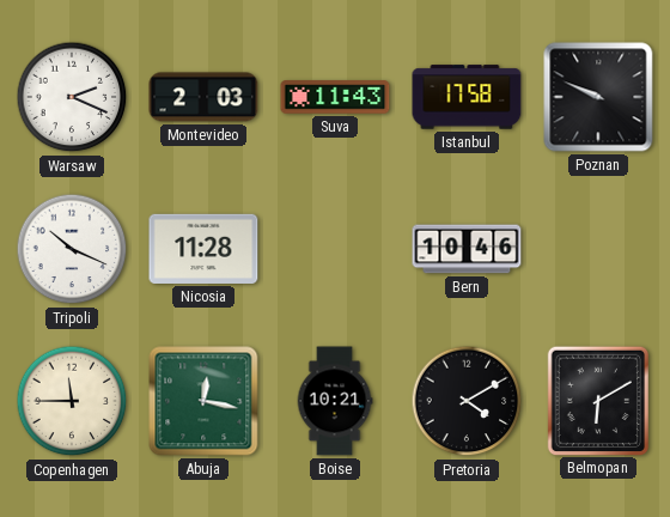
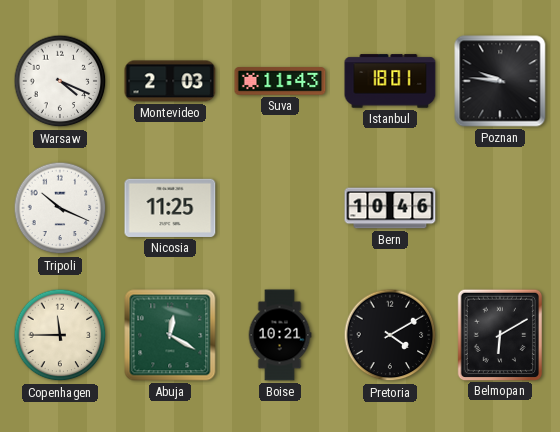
Warsaw: 2:19 -> 4:19 (60, 81)
Istanbul: 17:58 -> 18:01 (390, 81)
Poznan: 9:49 -> 9:46 (500, 81)
Nicosia: 11:28 -> 11:25 (170, 208)
Abuja: 12:17 -> 12:20 (170, 335)
